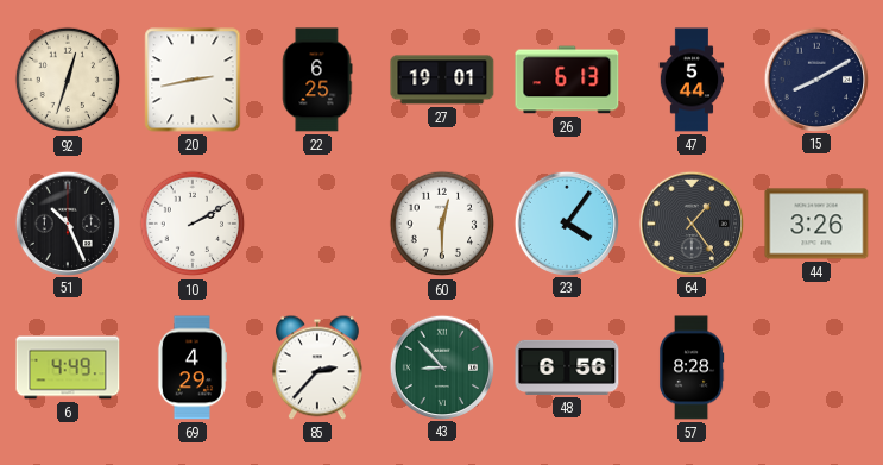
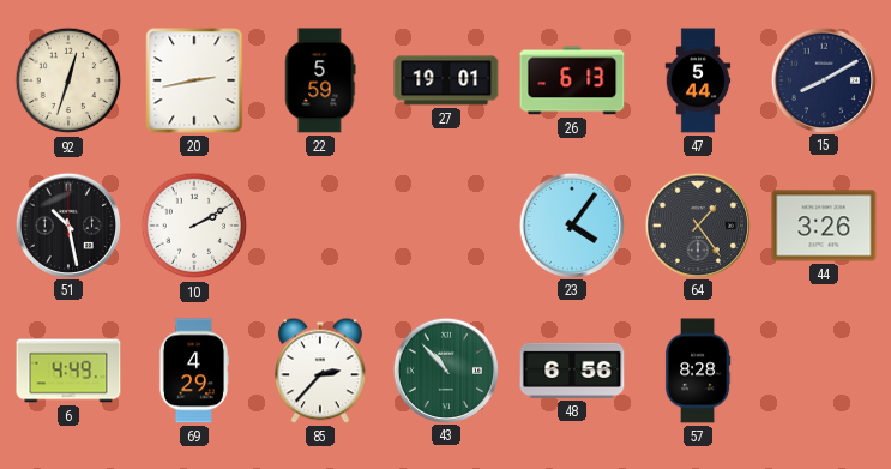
22: 6:25 -> 5:59 (320, 80)
51: 10:26 -> 10:28 (67, 224)
60: 12:30 -> none (442, 224)
43: 8:53 -> 10:53 (445, 369)
